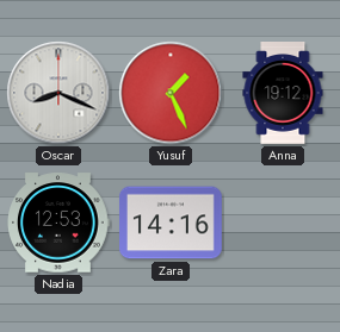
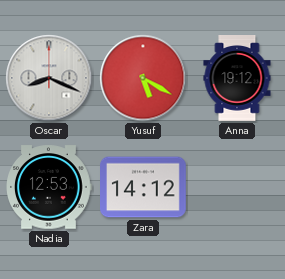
Yusuf: 1:26 -> 5:20 (143, 78)
Zara: 14:16 -> 14:12 (144, 187)
